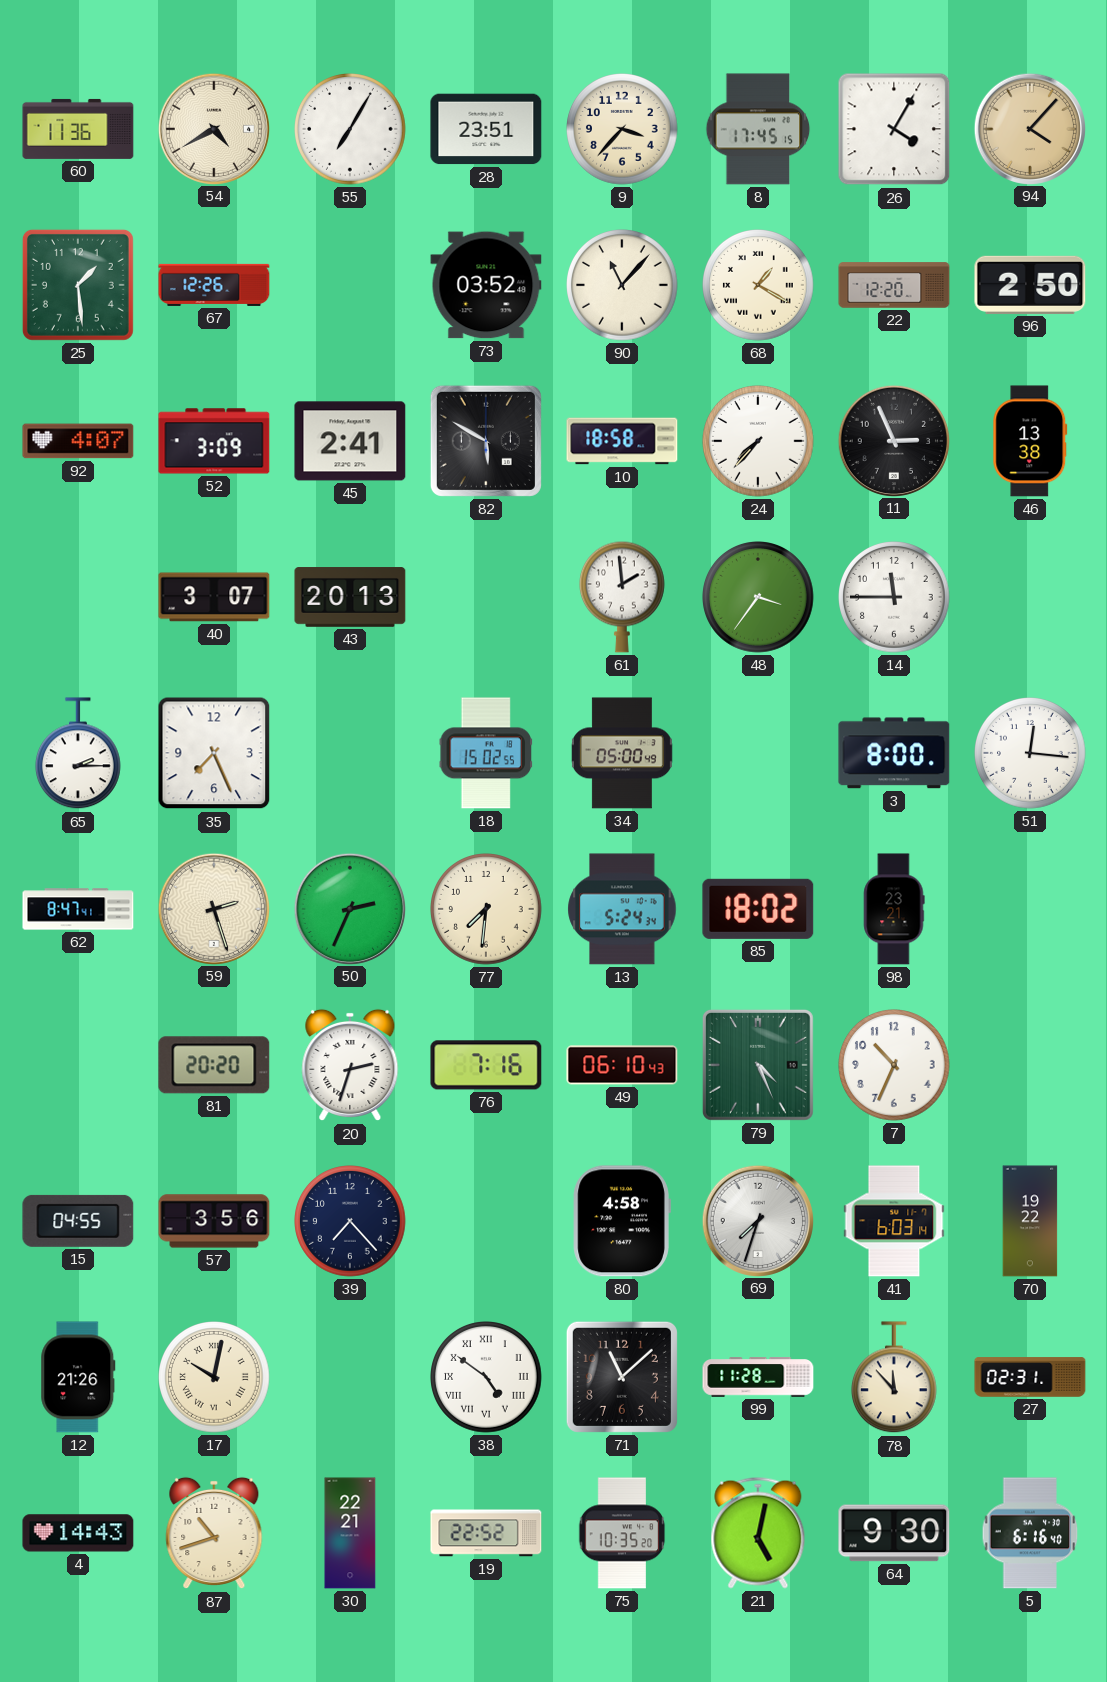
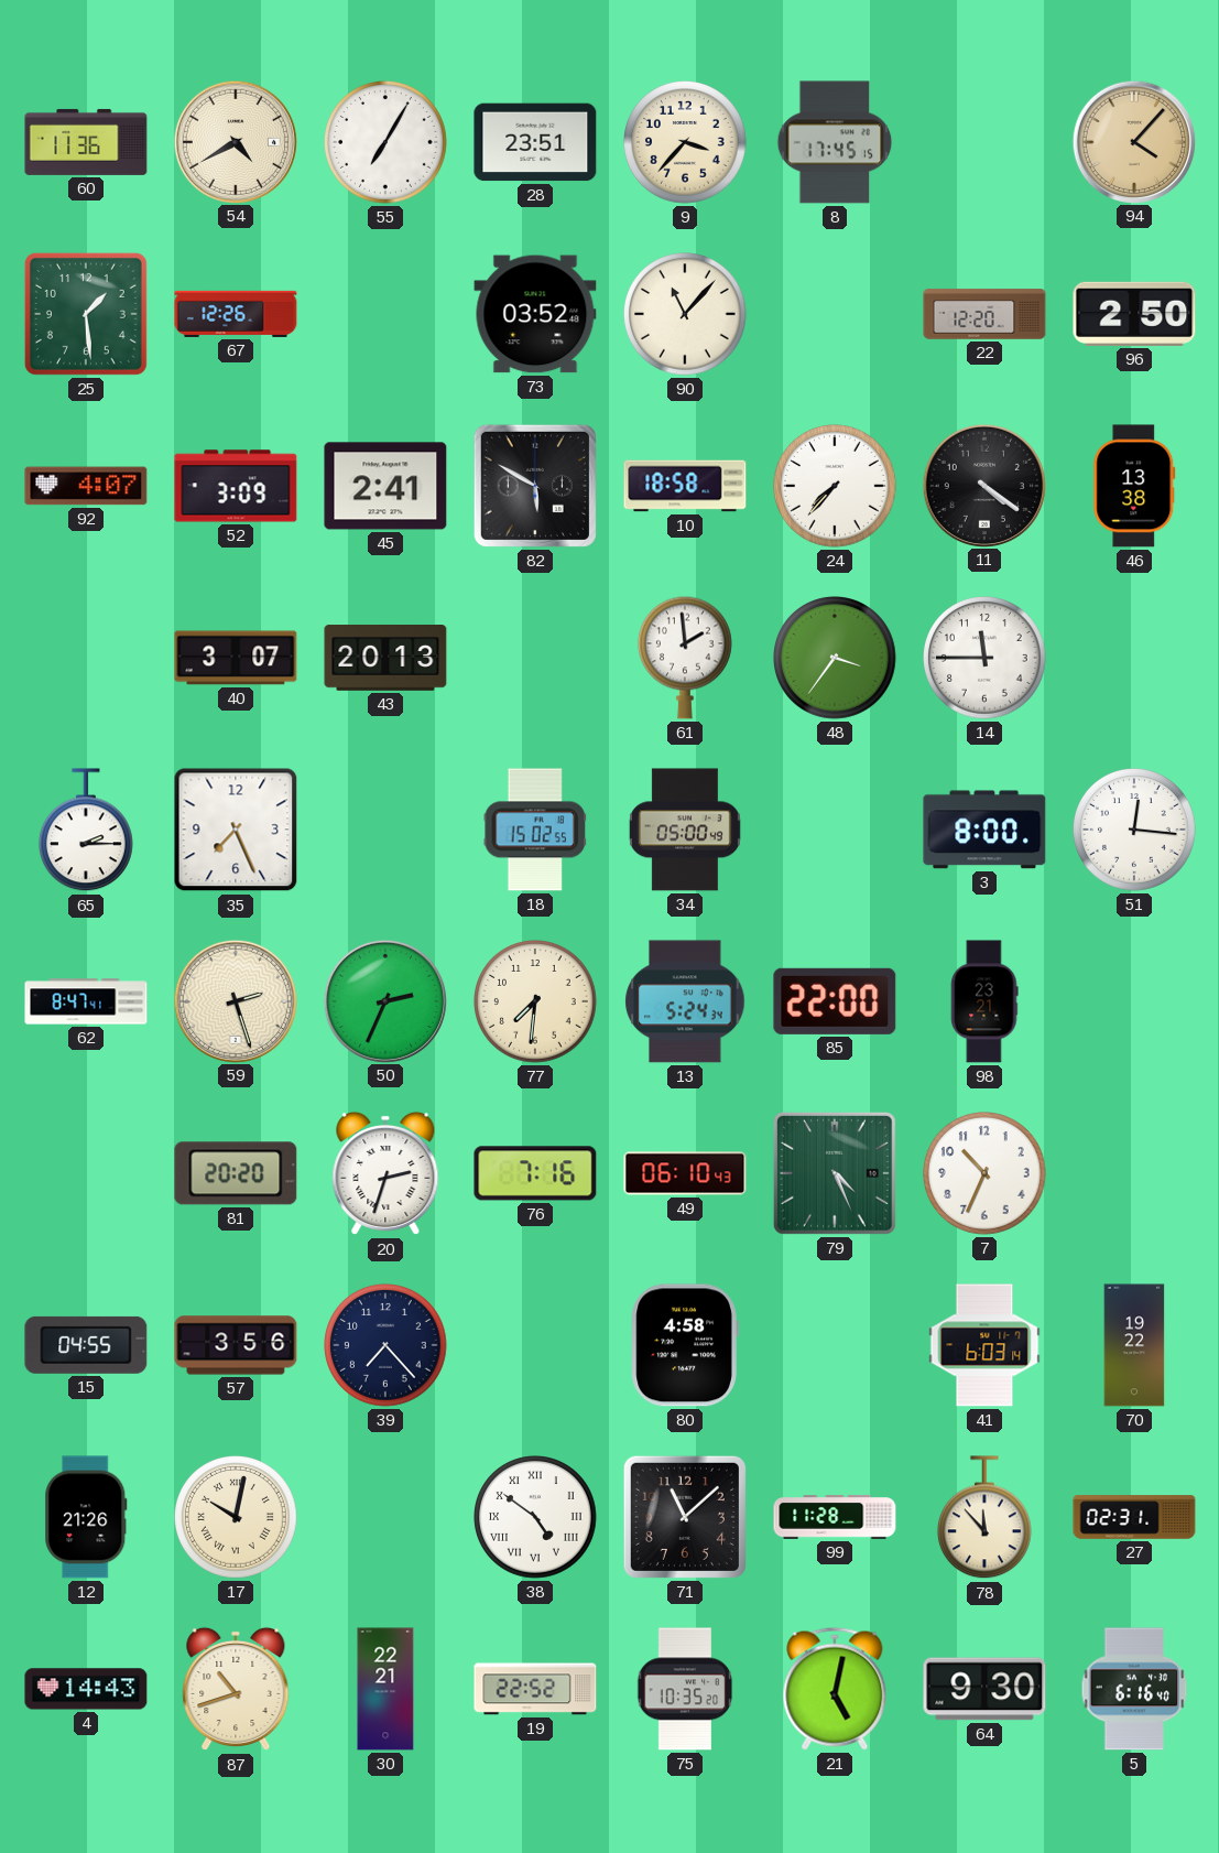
26: 4:05 -> none (894, 129)
68: 1:20 -> none (759, 286)
11: 2:56 -> 4:21 (983, 485)
85: 18:02 -> 22:00 (835, 1001)
69: 7:33 -> none (757, 1220)
